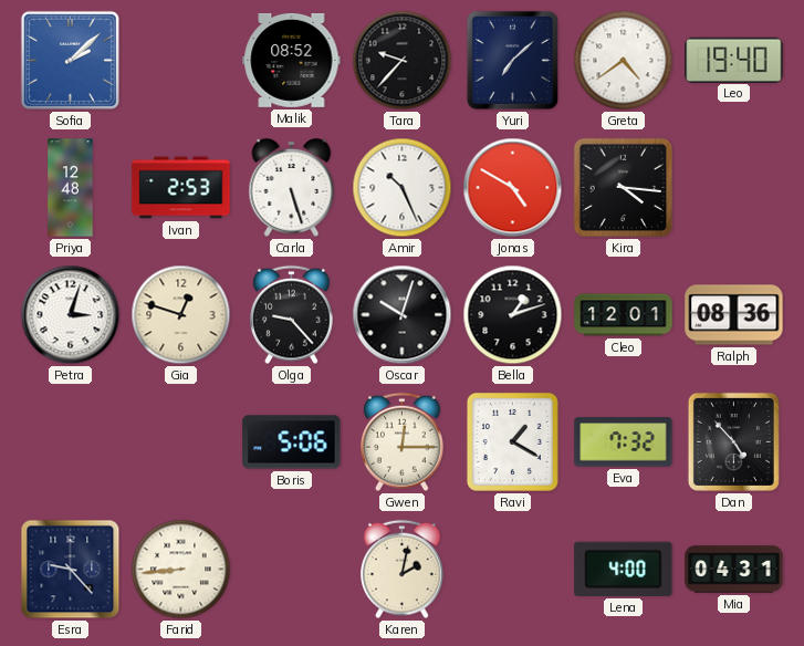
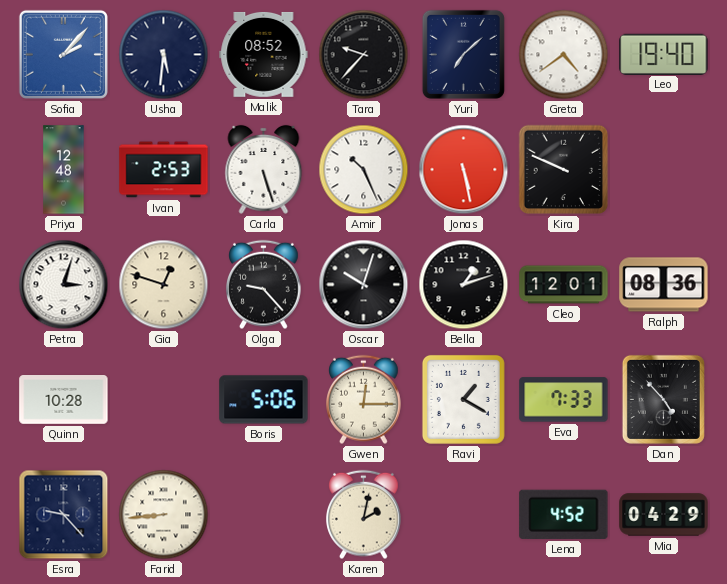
Sofia: 2:08 -> 2:07 (63, 54)
Usha: none -> 5:31 (164, 55)
Jonas: 4:50 -> 5:28 (464, 170)
Kira: 4:16 -> 9:49 (564, 170)
Quinn: none -> 10:28 (64, 400)
Eva: 7:32 -> 7:33 (564, 400)
Lena: 4:00 -> 4:52 (564, 514)
Mia: 04:31 -> 04:29 (664, 515)
